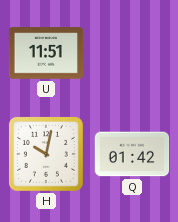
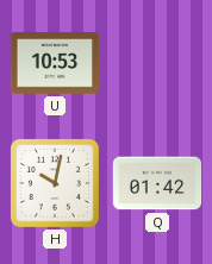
U: 11:51 -> 10:53 (55, 63)
